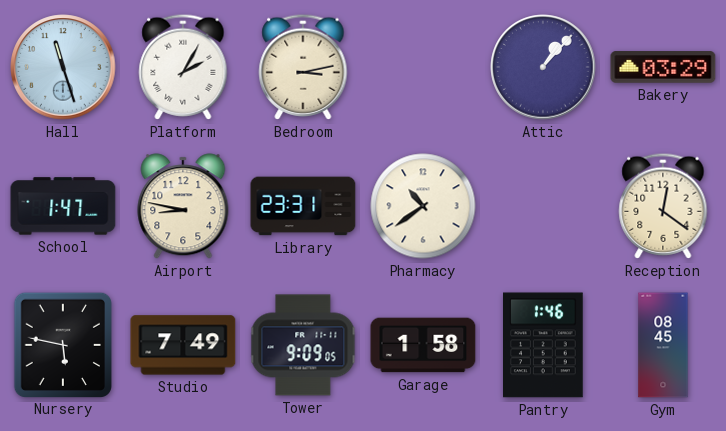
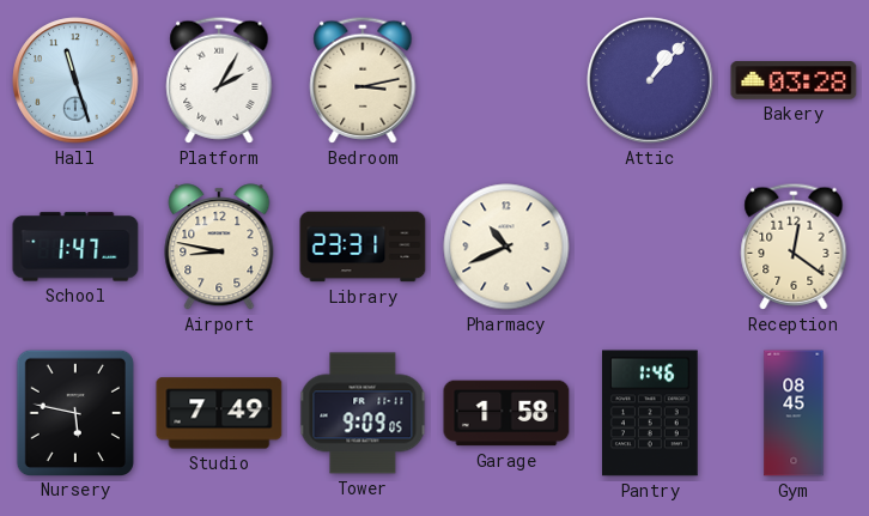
Bakery: 03:29 -> 03:28 (794, 80)
Pharmacy: 10:39 -> 10:41 (506, 247)
